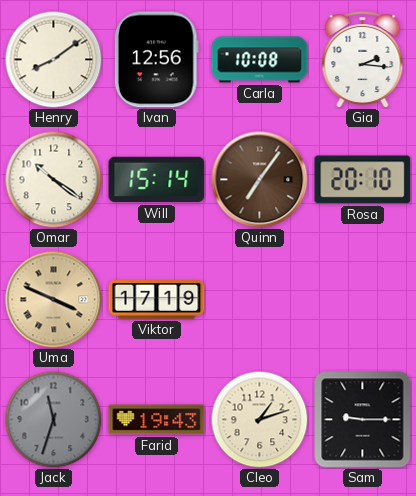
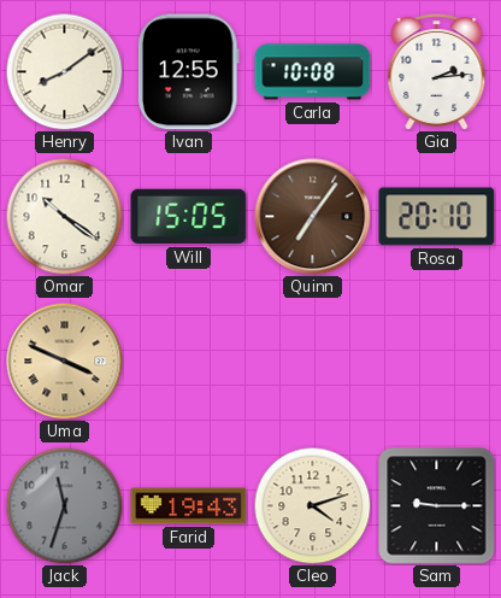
Ivan: 12:56 -> 12:55 (188, 72)
Gia: 2:16 -> 2:14 (437, 72)
Will: 15:14 -> 15:05 (189, 217)
Viktor: 17:19 -> none (157, 300)
Cleo: 1:12 -> 4:12 (312, 505)
